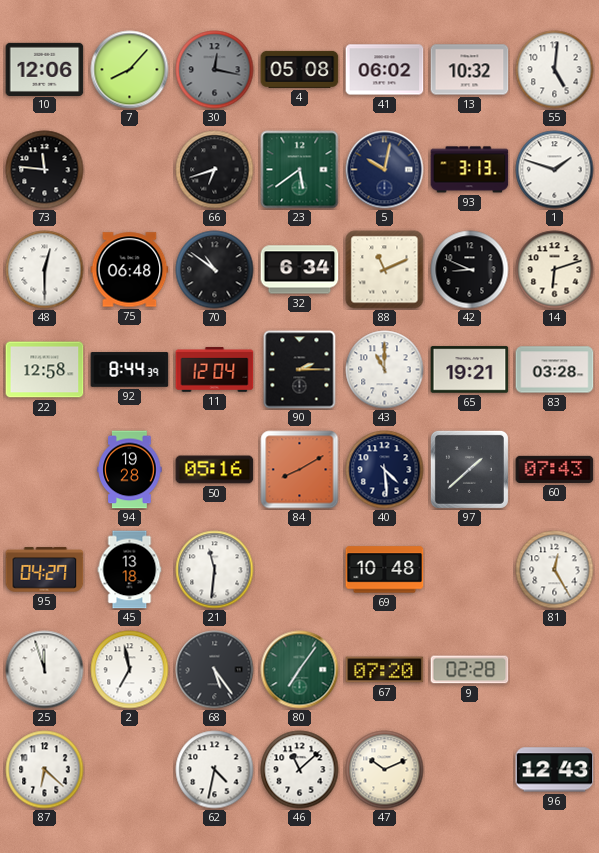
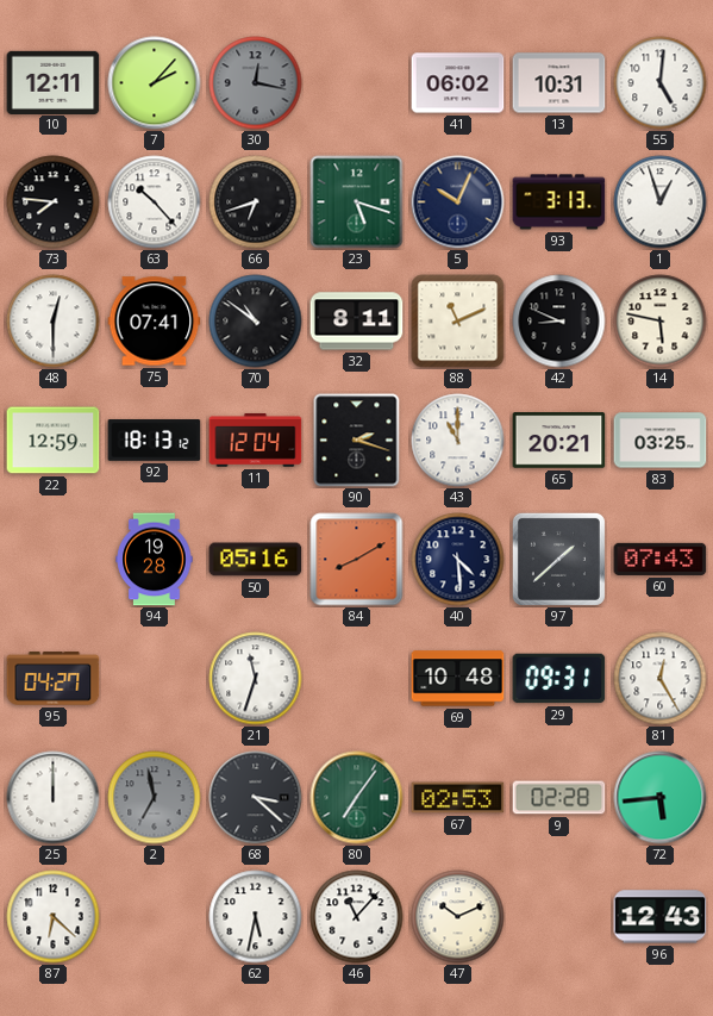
10: 12:06 -> 12:11 (54, 82)
7: 8:07 -> 2:07 (155, 83)
4: 05:08 -> none (300, 69)
13: 10:32 -> 10:31 (559, 83)
73: 11:46 -> 7:46 (54, 202)
63: none -> 10:23 (155, 202)
23: 5:39 -> 5:18 (357, 202)
5: 10:02 -> 10:04 (458, 202)
1: 1:48 -> 12:57 (661, 202)
75: 06:48 -> 07:41 (155, 322)
32: 6:34 -> 8:11 (357, 322)
14: 6:12 -> 5:47 (661, 322)
22: 12:58 -> 12:59 (54, 441)
92: 8:44 -> 18:13 (155, 441)
90: 2:15 -> 2:18 (357, 441)
65: 19:21 -> 20:21 (559, 441)
83: 03:28 -> 03:25 (661, 441)
45: 13:18 -> none (130, 570)
21: 11:31 -> 11:33 (256, 679)
29: none -> 09:31 (559, 679)
25: 11:57 -> 12:00 (54, 798)
2 dial: white -> grey (155, 798)
68: 5:24 -> 3:22 (256, 798)
67: 07:20 -> 02:53 (458, 798)
72: none -> 5:44 (661, 798)
62: 4:32 -> 5:32 (256, 917)
46: 11:08 -> 11:07 (357, 917)
